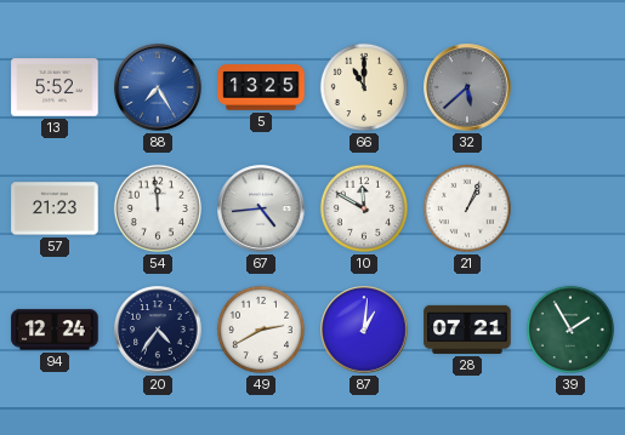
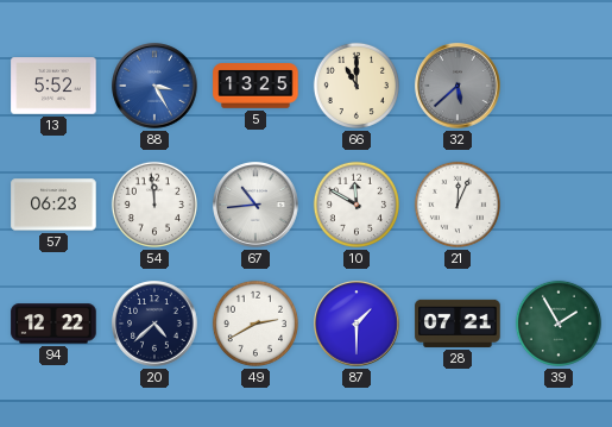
88: 7:25 -> 3:25 (154, 86)
57: 21:23 -> 06:23 (53, 205)
67: 4:44 -> 10:44 (255, 205)
21: 1:04 -> 12:04 (458, 205)
94: 12:24 -> 12:22 (53, 324)
20: 4:36 -> 4:38 (154, 324)
87: 1:01 -> 1:30 (357, 324)
